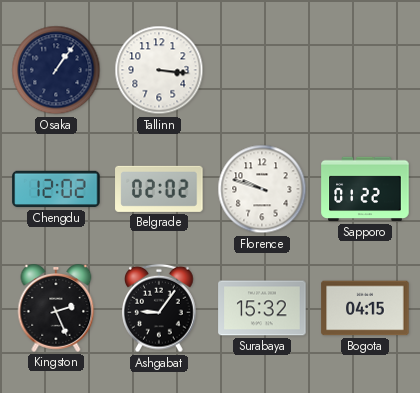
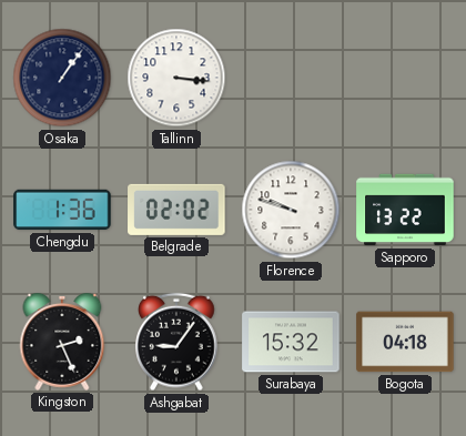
Chengdu: 12:02 -> 1:36 (62, 210)
Sapporo: 01:22 -> 13:22 (405, 210)
Bogota: 04:15 -> 04:18 (405, 342)
